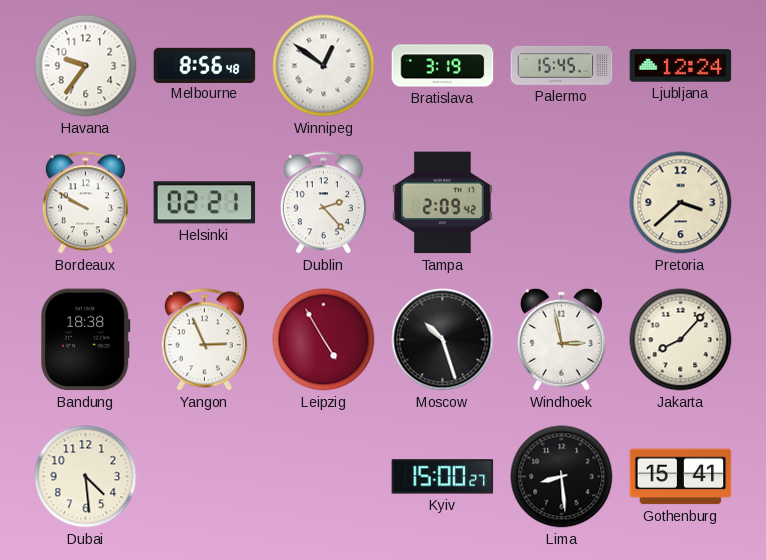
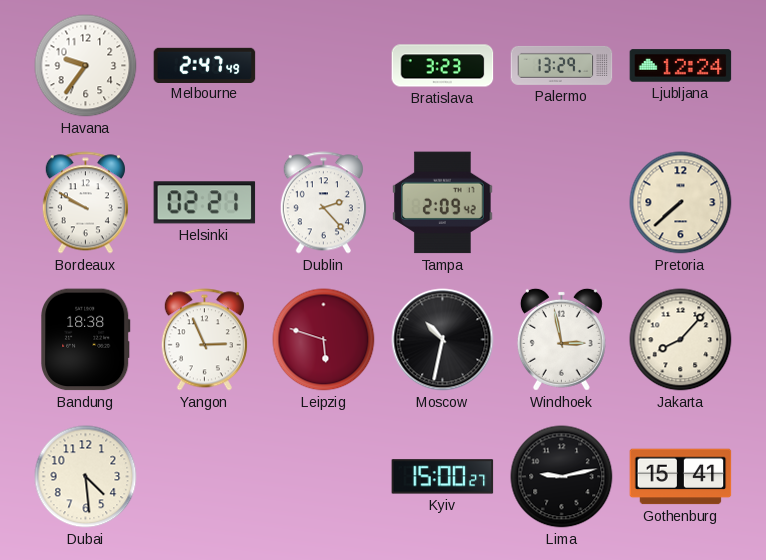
Melbourne: 8:56 -> 2:47 (205, 65)
Winnipeg: 12:51 -> none (324, 66)
Bratislava: 3:19 -> 3:23 (443, 66)
Palermo: 15:45 -> 13:29 (562, 65)
Pretoria: 3:38 -> 7:38 (681, 203)
Leipzig: 4:55 -> 5:48 (324, 340)
Moscow: 10:27 -> 10:32 (443, 340)
Lima: 8:29 -> 9:13 (562, 477)
